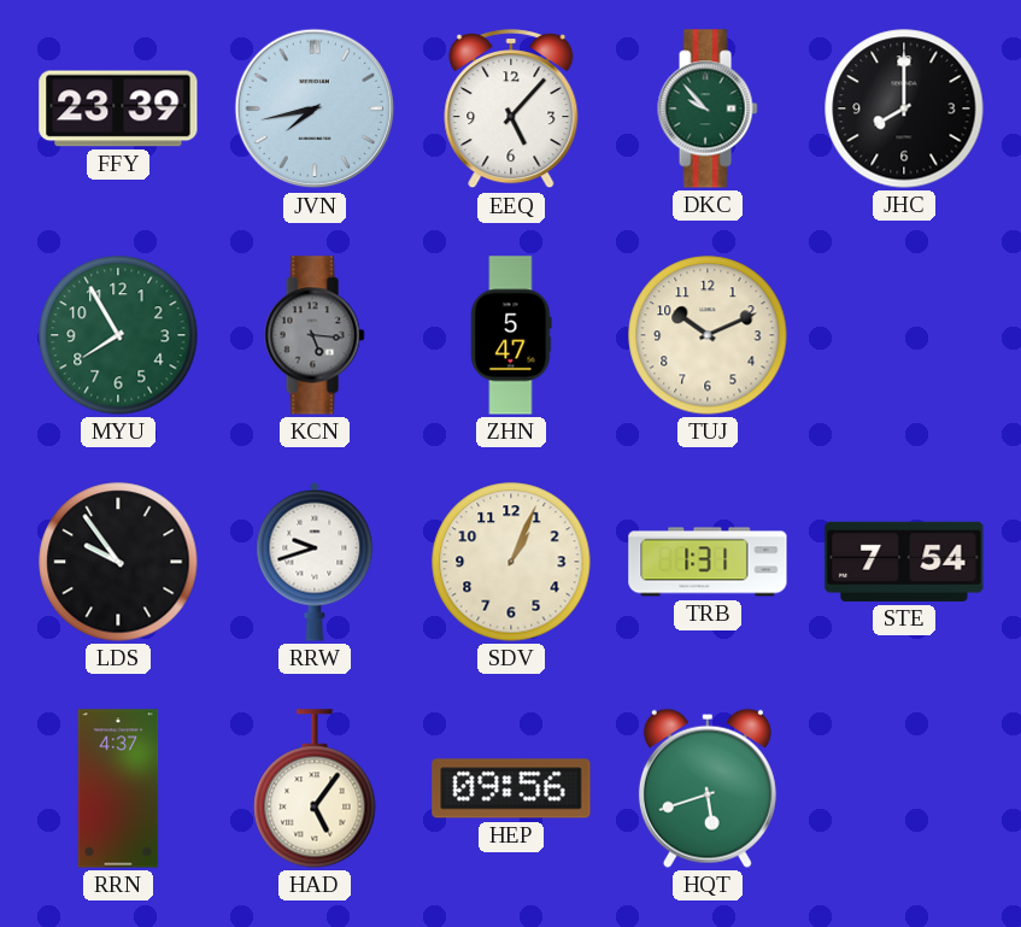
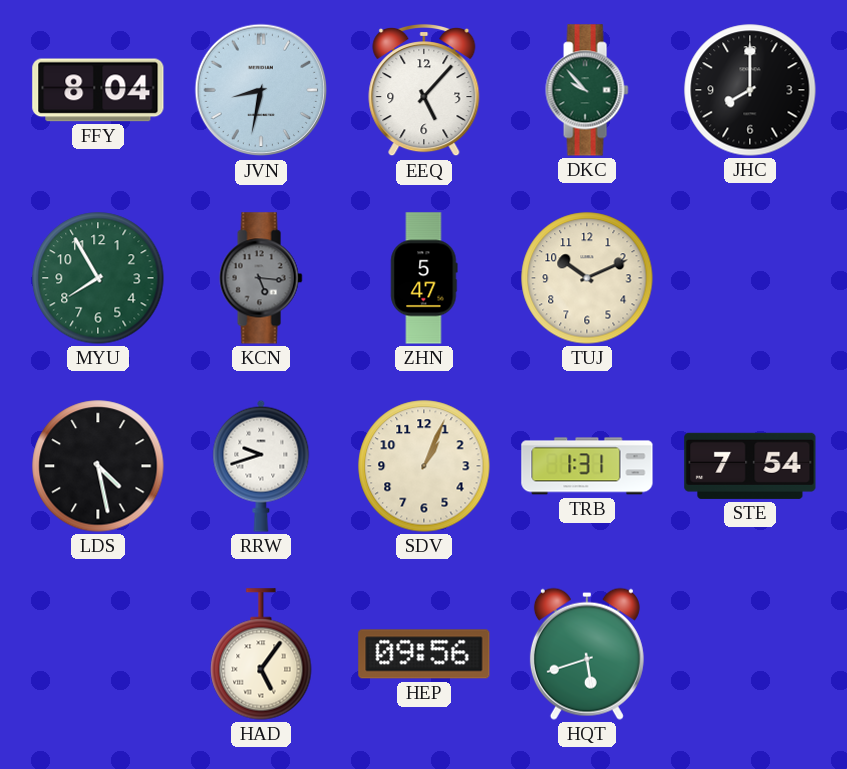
FFY: 23:39 -> 8:04 (98, 90)
JVN: 7:43 -> 8:32 (261, 90)
LDS: 9:54 -> 4:28 (98, 466)
RRN: 4:37 -> none (118, 788)
